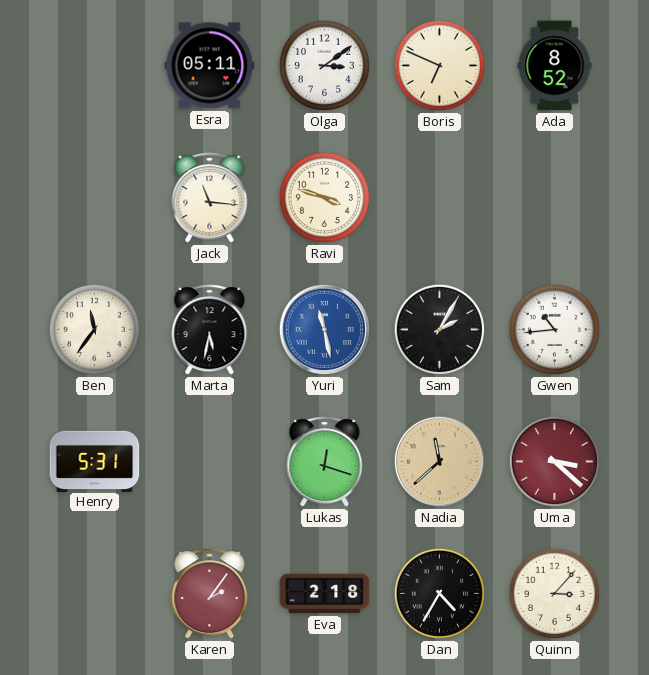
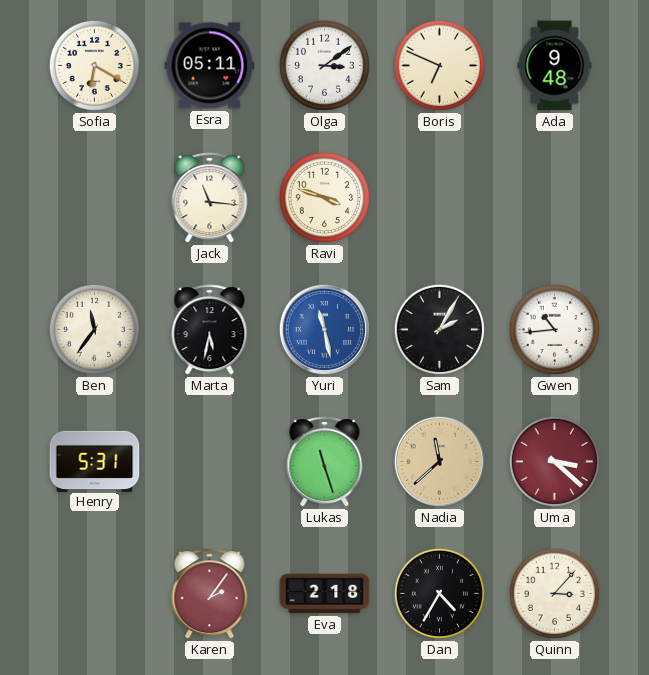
Sofia: none -> 6:20 (94, 65)
Ada: 8:52 -> 9:48 (555, 66)
Lukas: 12:18 -> 11:27 (325, 462)
